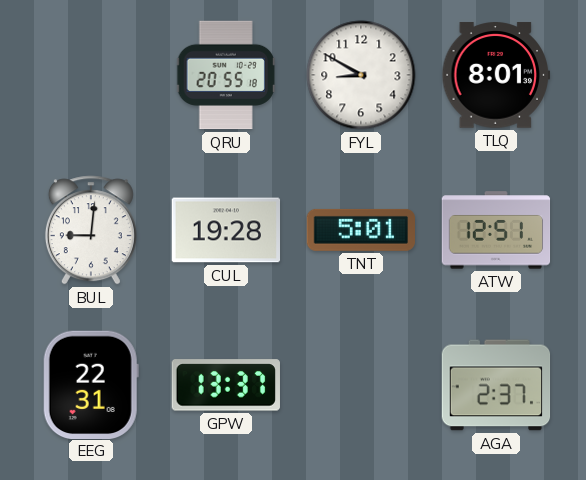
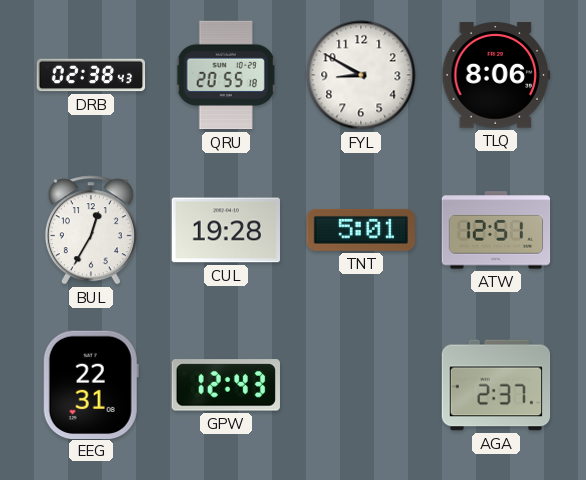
DRB: none -> 02:38 (91, 75)
TLQ: 8:01 -> 8:06 (496, 75)
BUL: 9:01 -> 12:35 (91, 230)
GPW: 13:37 -> 12:43 (226, 385)
